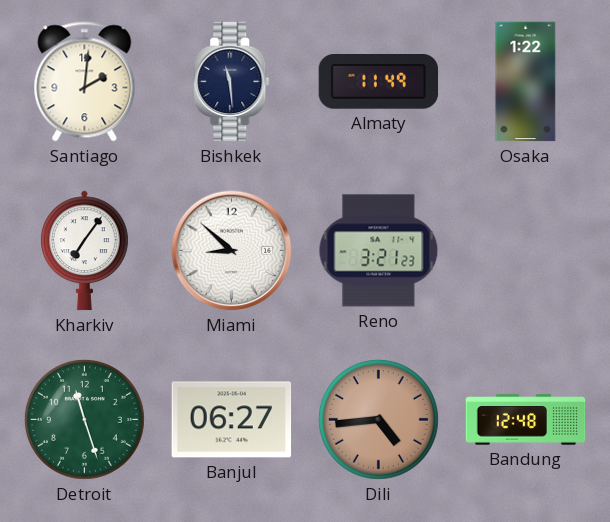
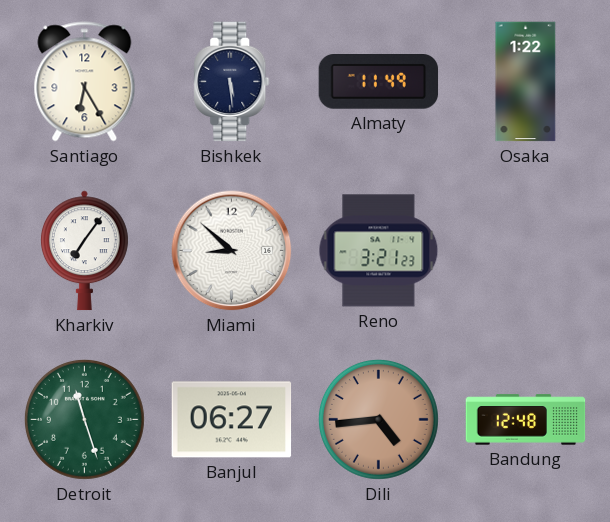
Santiago: 2:01 -> 6:25 (85, 82)
Bishkek: 11:29 -> 5:29 (232, 82)
